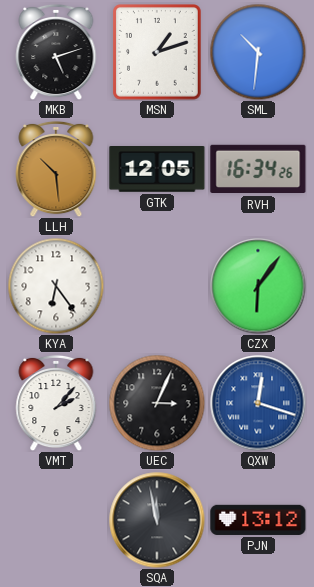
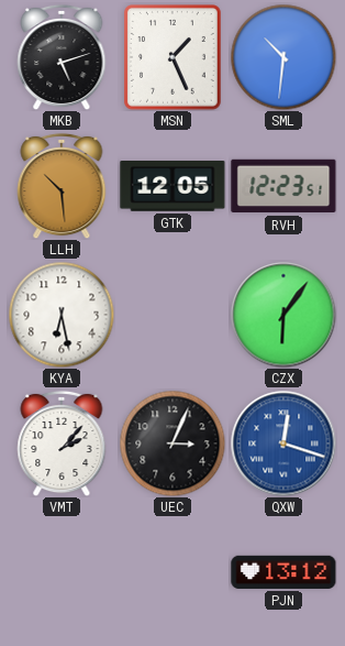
MSN: 1:12 -> 1:26 (174, 58)
RVH: 16:34 -> 12:23 (283, 186)
KYA: 6:24 -> 6:28 (62, 315)
SQA: 11:58 -> none (157, 520)
